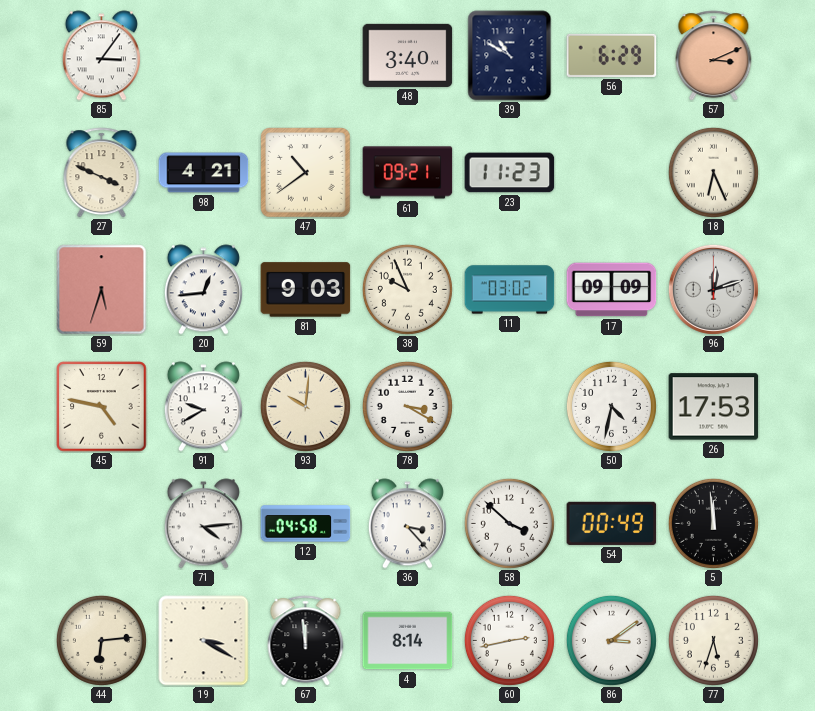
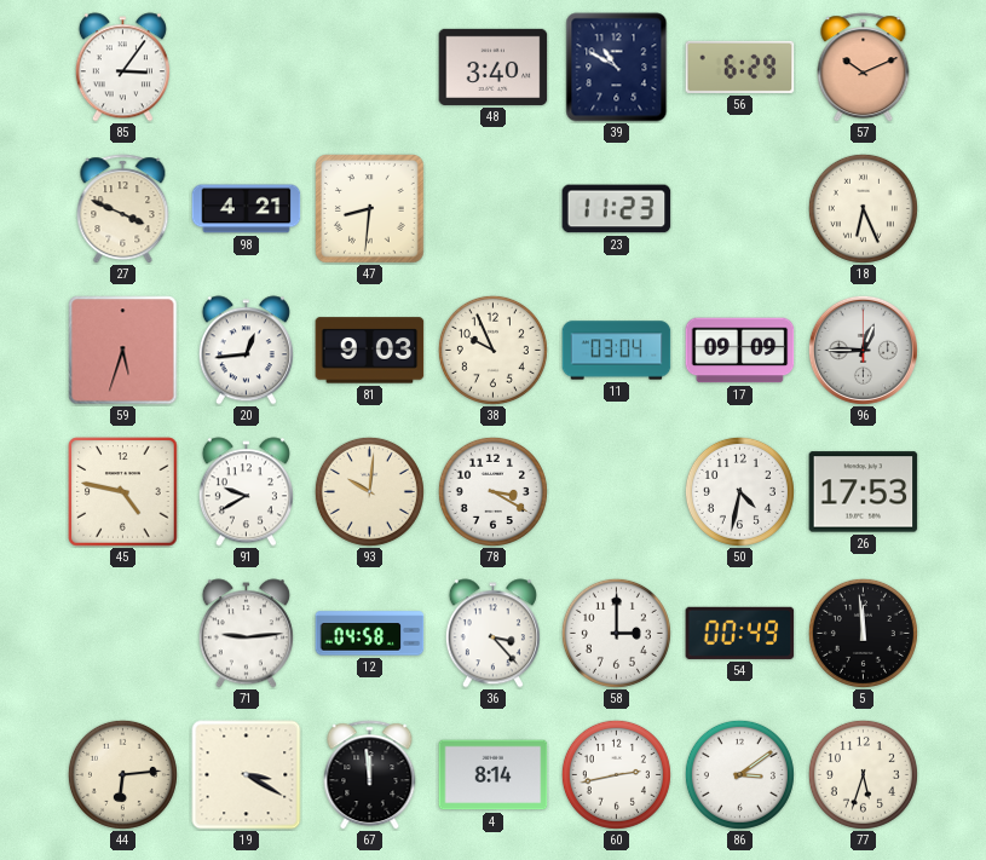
57: 3:11 -> 10:11 (864, 68)
47: 10:39 -> 8:31 (370, 209)
61: 09:21 -> none (408, 173)
11: 03:02 -> 03:04 (617, 351)
96: 12:12 -> 12:45 (863, 350)
71: 4:14 -> 9:14 (246, 634)
58: 3:52 -> 3:00 (616, 633)
